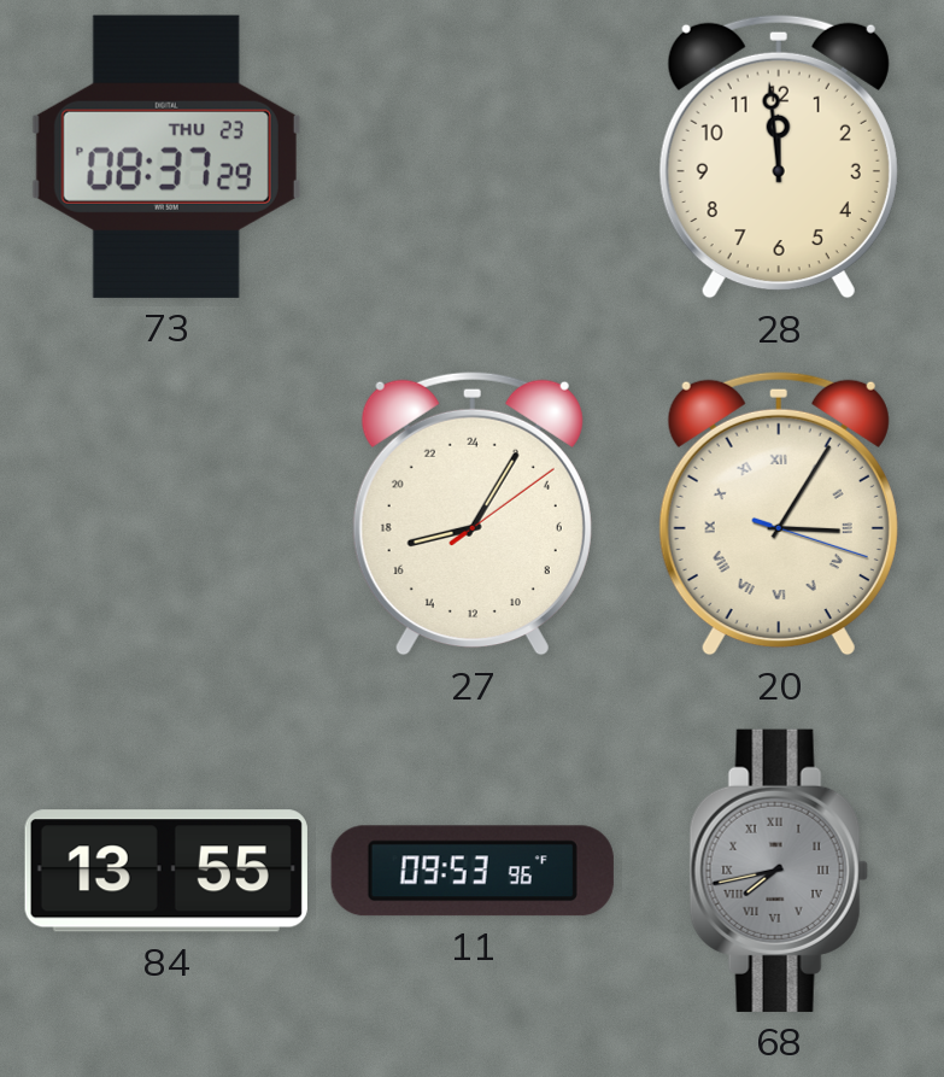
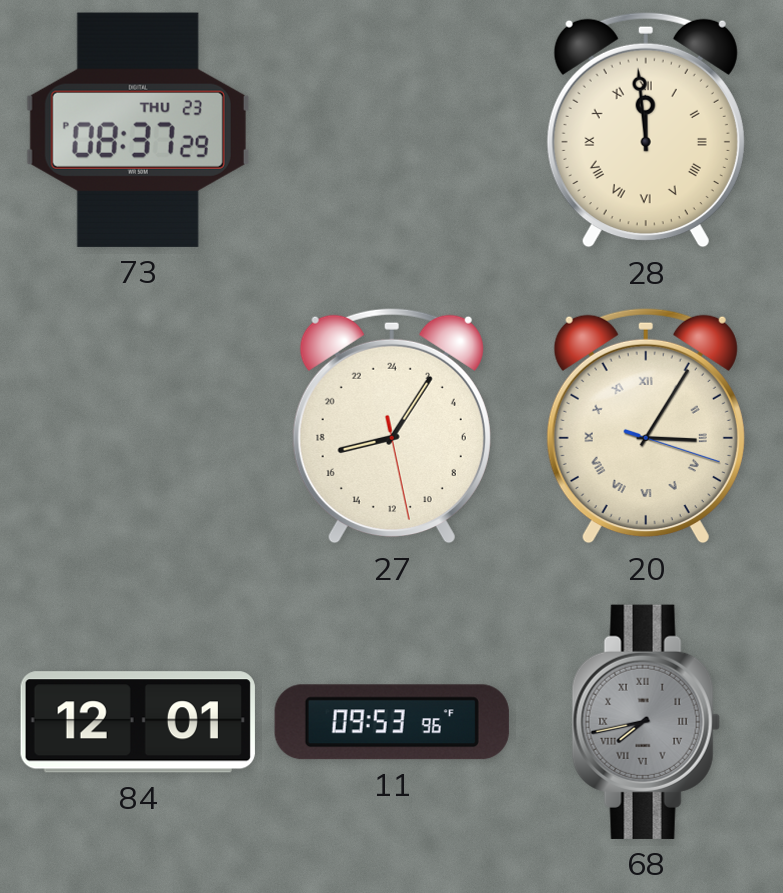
28 numerals: Arabic -> Roman (646, 130)
27: 17:05:09 -> 17:05:28 (392, 426)
84: 13:55 -> 12:01 (138, 722)
